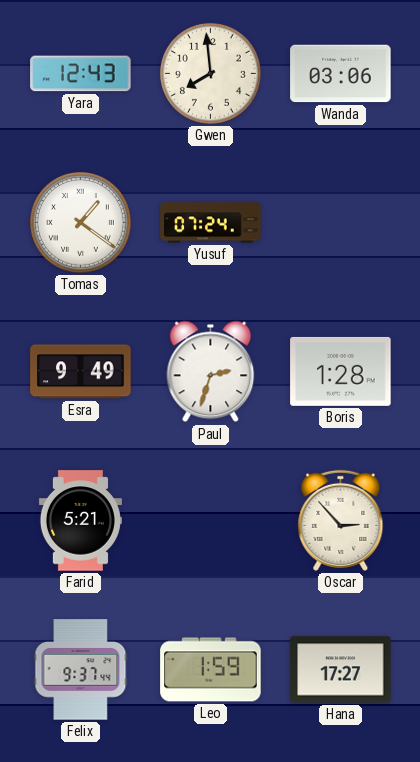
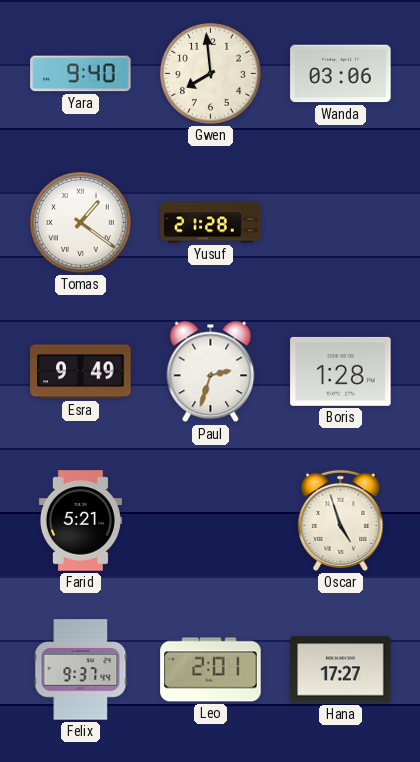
Yara: 12:43 -> 9:40 (81, 74)
Yusuf: 07:24 -> 21:28 (211, 223)
Oscar: 2:53 -> 4:57 (341, 520)
Leo: 1:59 -> 2:01 (211, 670)
